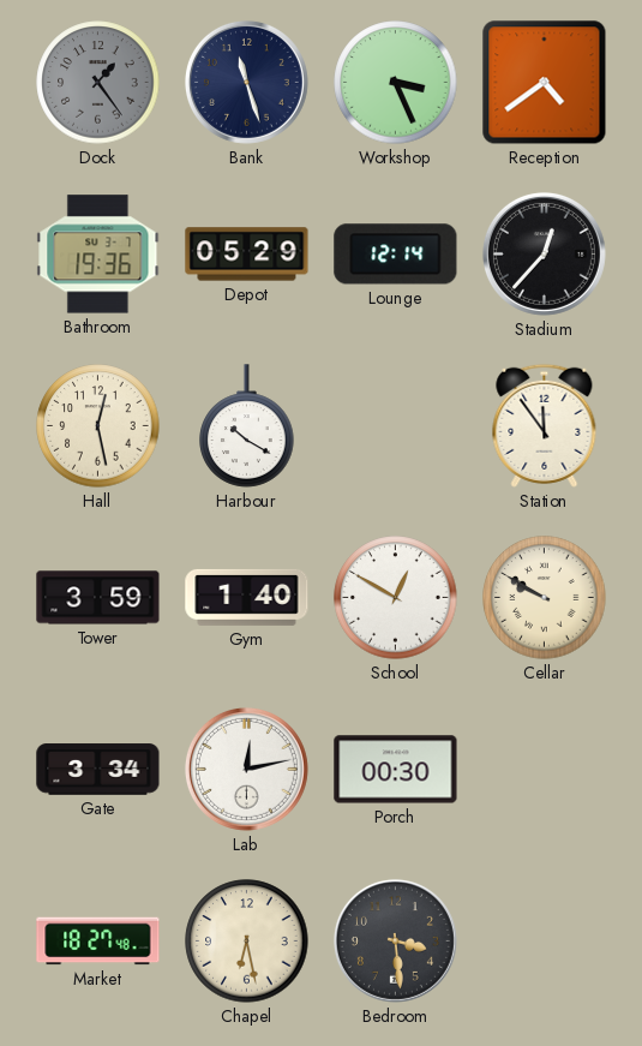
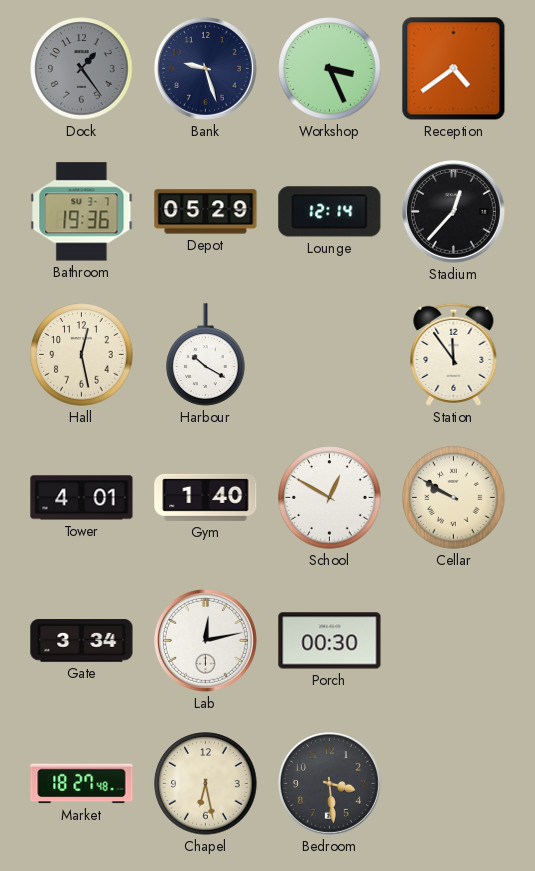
Bank: 11:27 -> 9:27 (205, 68)
Tower: 3:59 -> 4:01 (82, 498)
